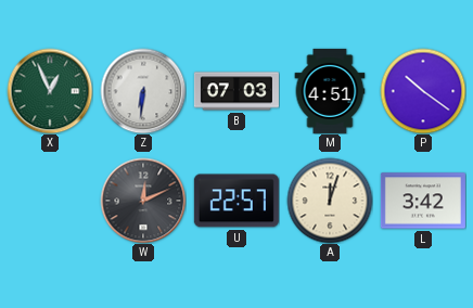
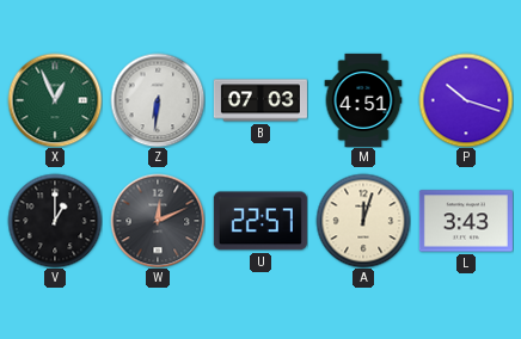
P: 10:21 -> 10:18 (466, 100)
V: none -> 1:00 (55, 221)
L: 3:42 -> 3:43 (466, 221)
